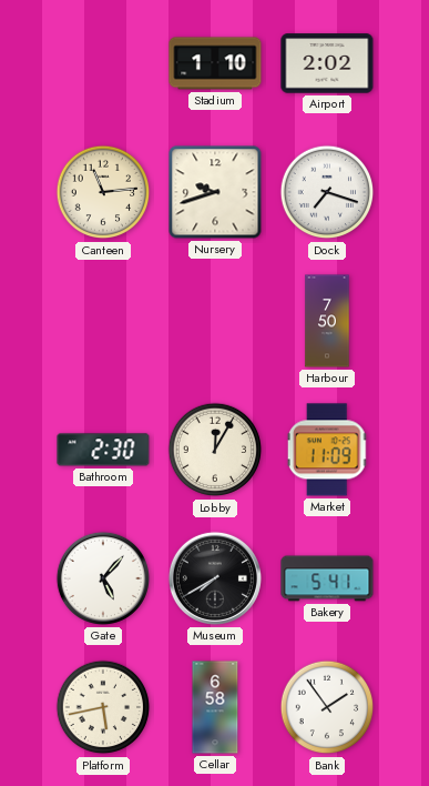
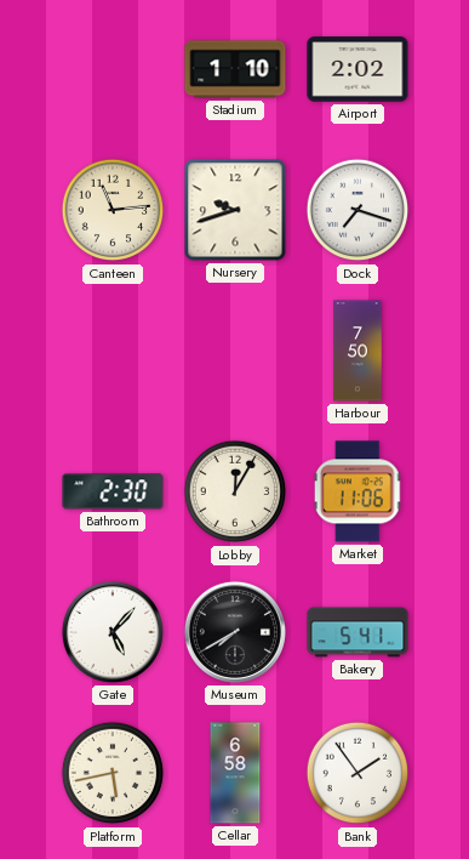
Market: 11:09 -> 11:06 (358, 491)
